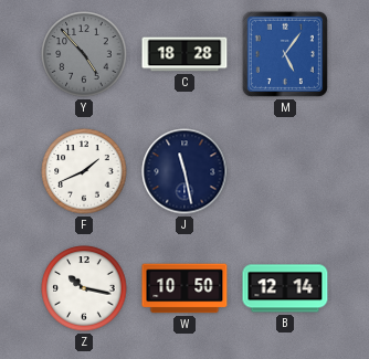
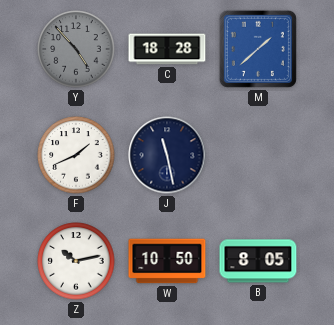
M: 5:06 -> 1:38 (258, 49)
Z: 10:17 -> 10:13 (76, 261)
B: 12:14 -> 8:05 (258, 261)
